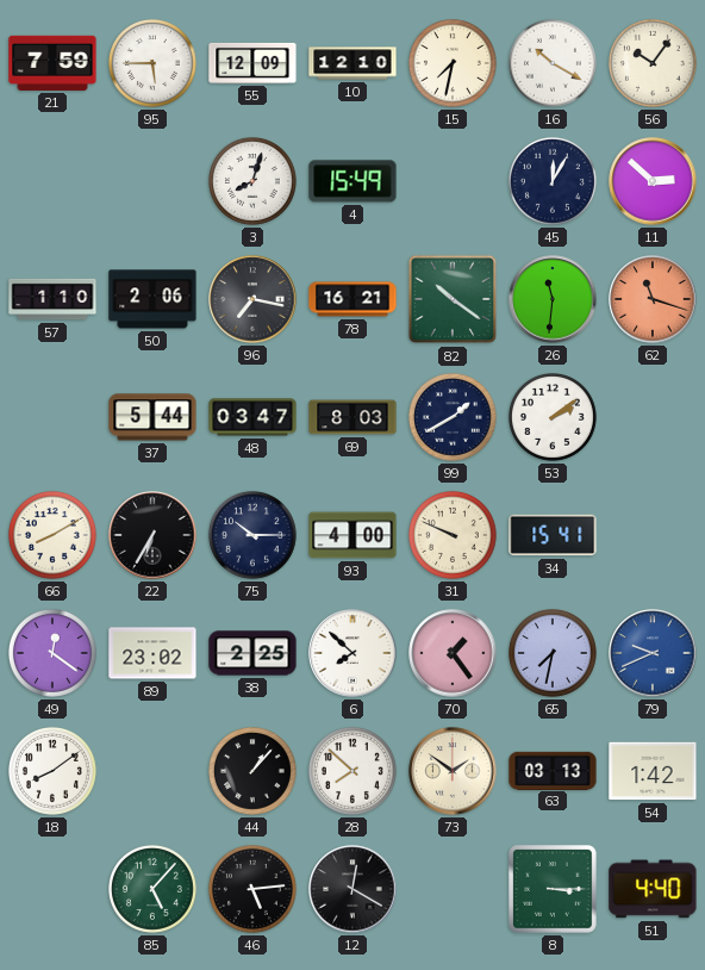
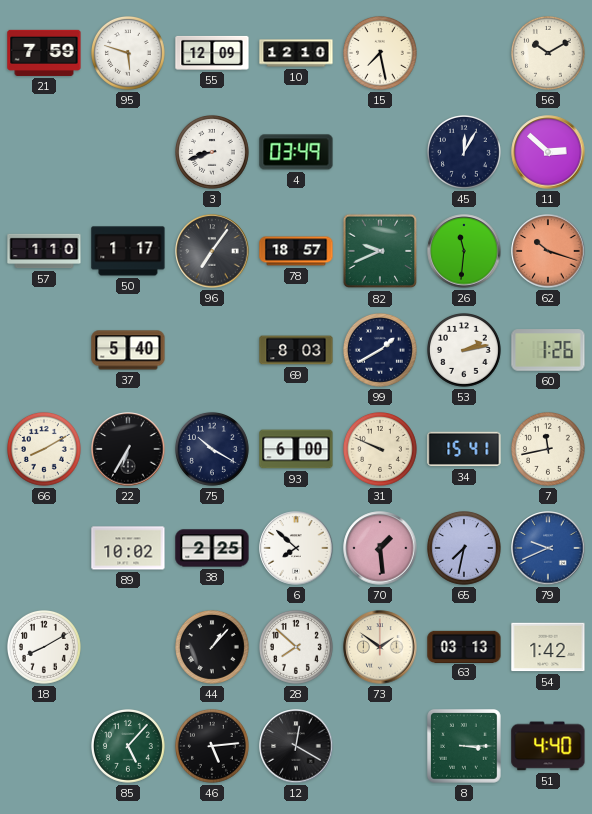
95: 5:45 -> 5:48 (129, 54)
15: 7:32 -> 7:28 (381, 54)
16: 10:20 -> none (554, 64)
56: 10:06 -> 10:10 (549, 54)
3: 8:03 -> 8:42 (213, 153)
4: 15:49 -> 03:49 (296, 152)
50: 2:06 -> 1:17 (128, 251)
96: 7:17 -> 7:06 (212, 251)
78: 16:21 -> 18:57 (296, 251)
82: 10:21 -> 9:41 (380, 251)
62: 11:18 -> 10:18 (548, 251)
37: 5:44 -> 5:40 (128, 350)
48: 03:47 -> none (252, 417)
53: 2:09 -> 2:13 (465, 351)
60: none -> 1:26 (548, 350)
75: 10:15 -> 10:20 (213, 450)
93: 4:00 -> 6:00 (296, 449)
7: none -> 11:43 (549, 450)
49: 12:21 -> none (54, 654)
89: 23:02 -> 10:02 (128, 548)
70: 1:24 -> 1:29 (380, 548)
18: 8:09 -> 8:10 (45, 648)
